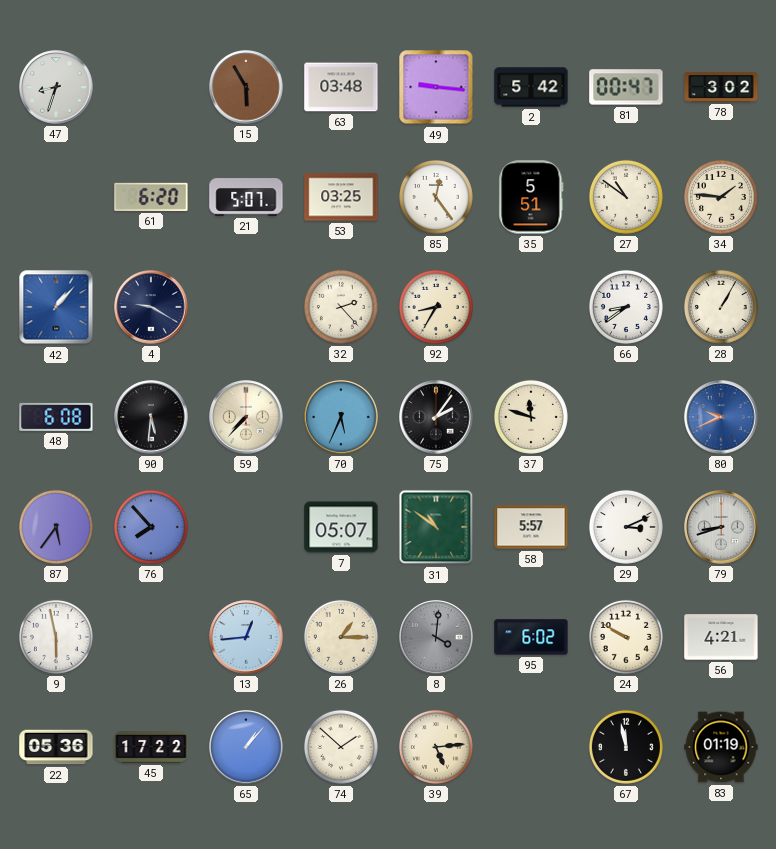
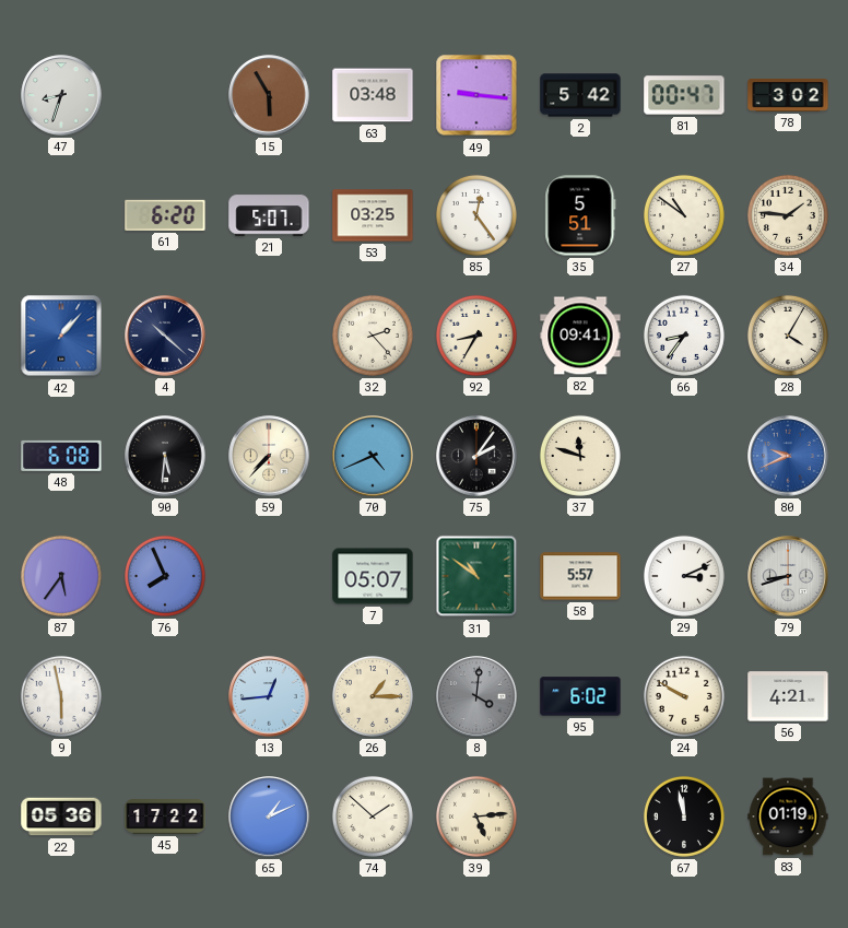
4: 9:20 -> 10:22 (165, 336)
82: none -> 09:41 (580, 336)
66: 8:39 -> 8:36 (684, 336)
28: 1:05 -> 4:05 (788, 336)
70: 5:34 -> 4:41 (373, 456)
76: 7:53 -> 7:56 (165, 576)
65: 1:07 -> 1:11 (269, 817)
